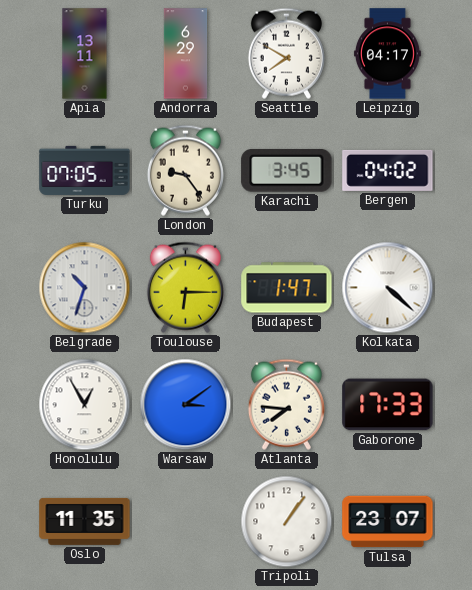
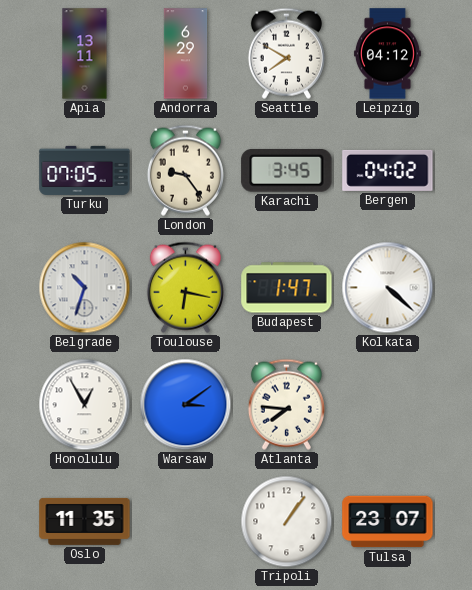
Leipzig: 04:17 -> 04:12 (387, 54)
Toulouse: 6:15 -> 6:17 (185, 287)
Gaborone: 17:33 -> none (388, 405)
